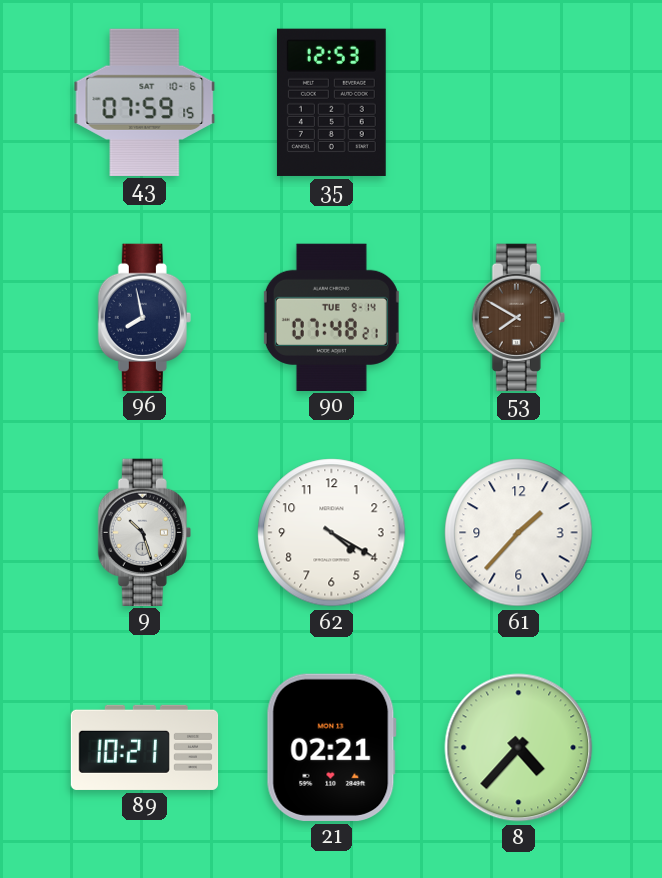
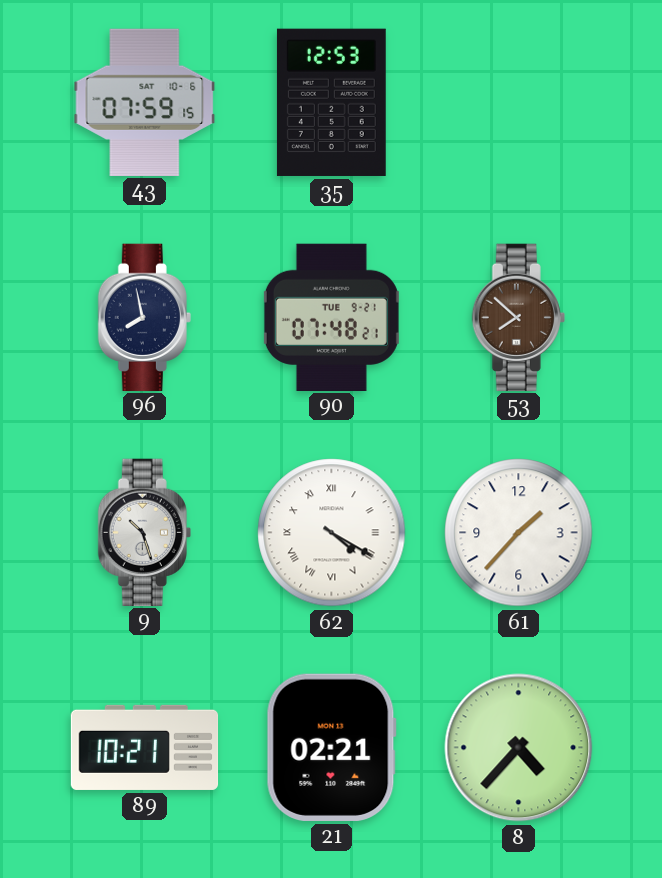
90 date: TUE 9-14 -> TUE 9-21 (331, 317)
53: 7:50 -> 7:52 (518, 317)
62 numerals: Arabic -> Roman (332, 533)
